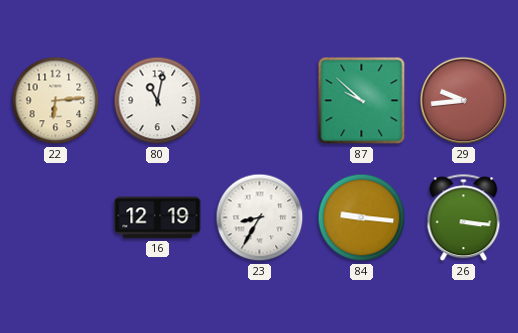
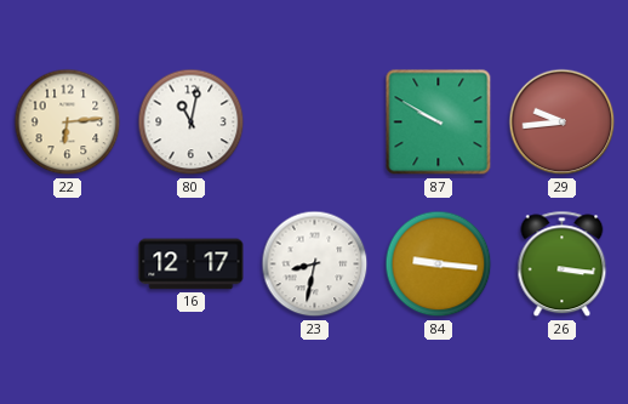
87: 9:52 -> 9:50 (439, 123)
16: 12:19 -> 12:17 (192, 264)
23: 8:35 -> 8:32 (315, 264)
